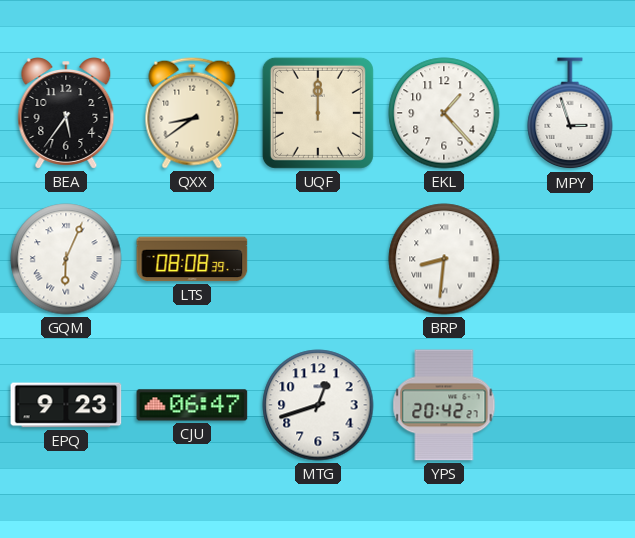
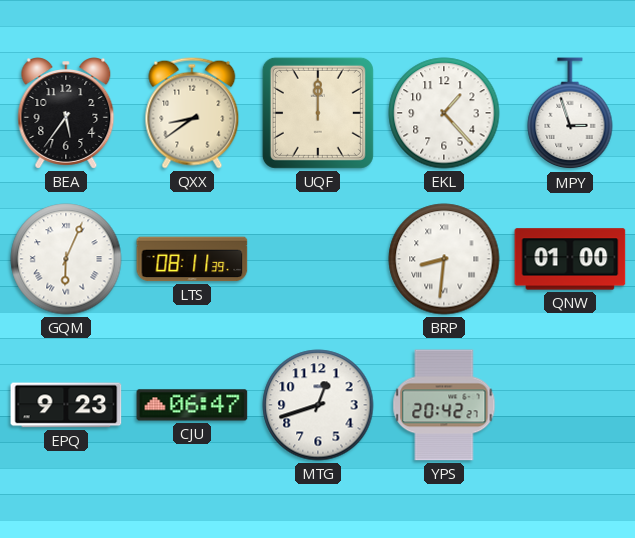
LTS: 08:08 -> 08:11 (192, 259)
QNW: none -> 01:00 (570, 259)
